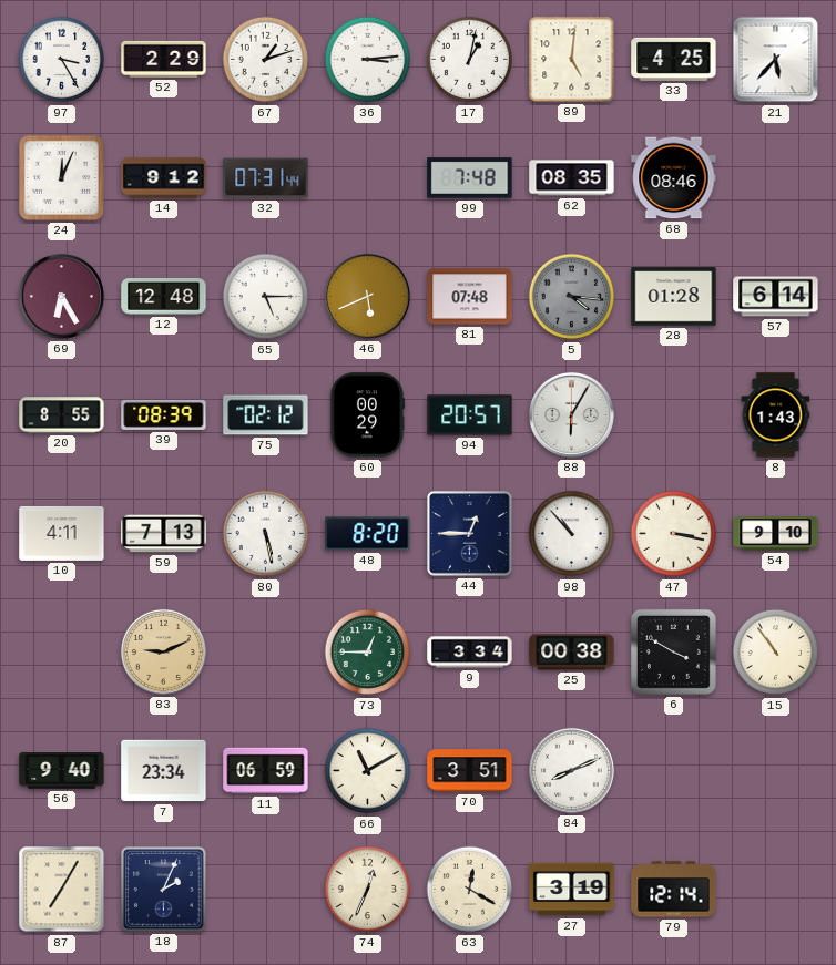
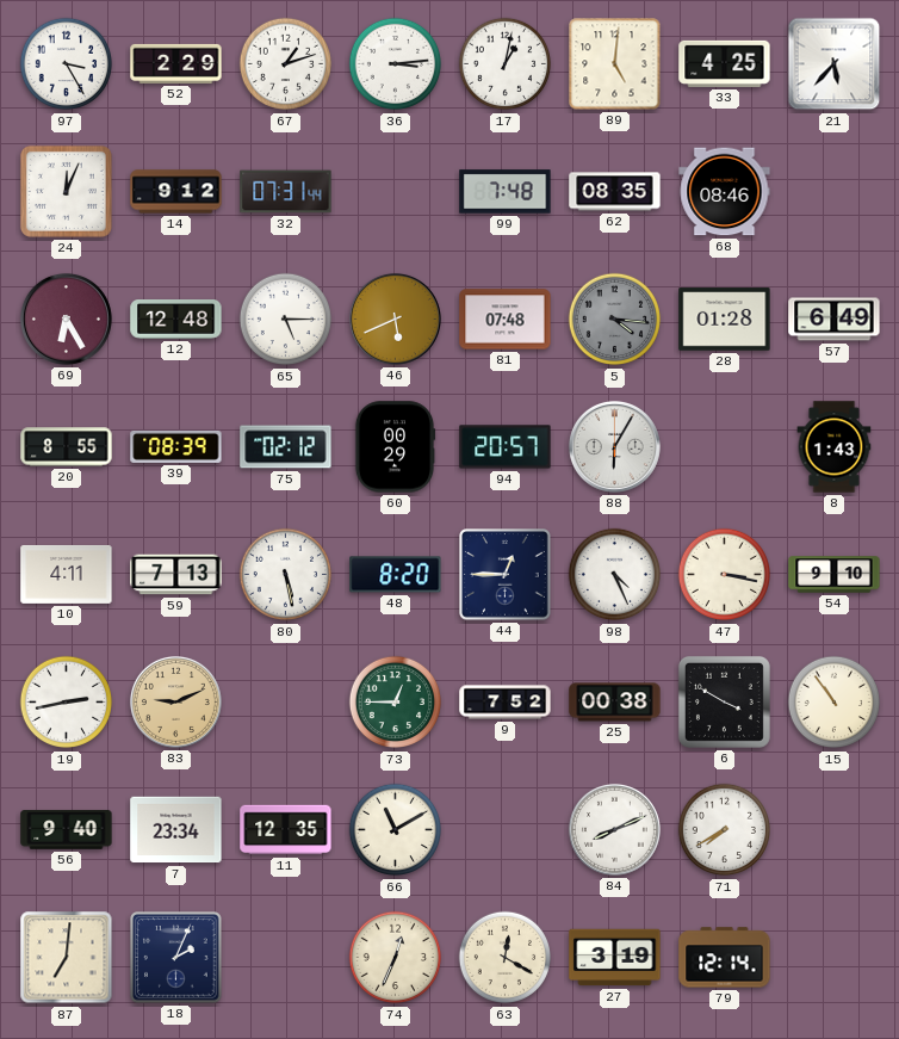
57: 6:14 -> 6:49 (835, 320)
98: 10:53 -> 4:26 (615, 575)
19: none -> 2:43 (67, 703)
9: 3:34 -> 7:52 (506, 703)
11: 06:59 -> 12:35 (286, 830)
70: 3:51 -> none (470, 771)
71: none -> 7:40 (725, 830)
87: 7:05 -> 7:01 (67, 958)
